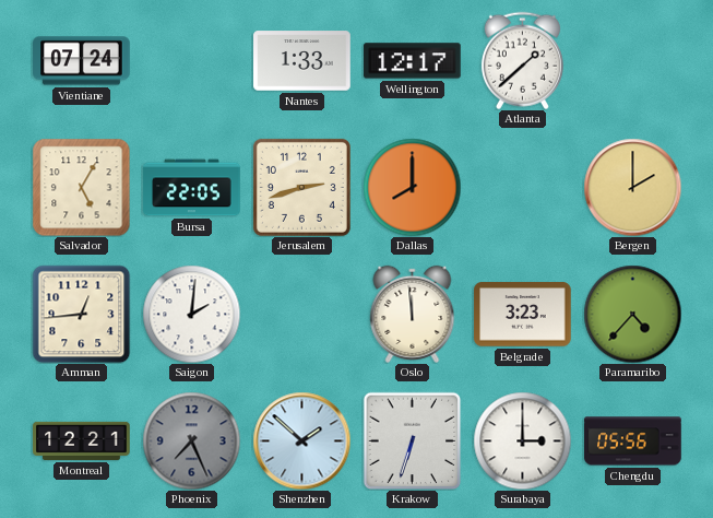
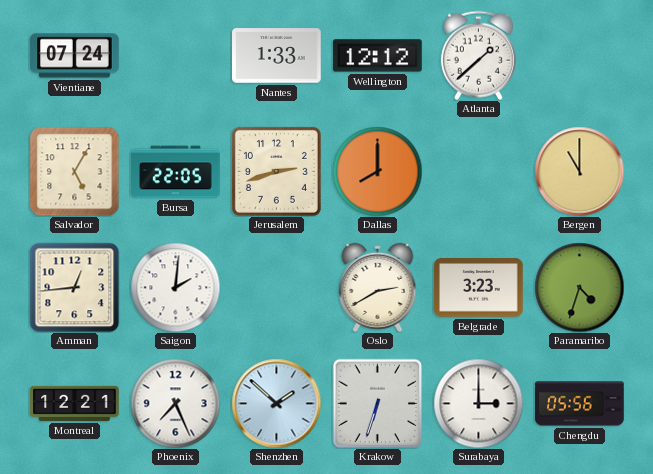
Wellington: 12:17 -> 12:12 (378, 56)
Bergen: 2:00 -> 11:00 (579, 171)
Oslo: 11:59 -> 2:40 (378, 287)
Paramaribo: 4:37 -> 4:33 (579, 287)
Phoenix dial: grey -> white (175, 403)
